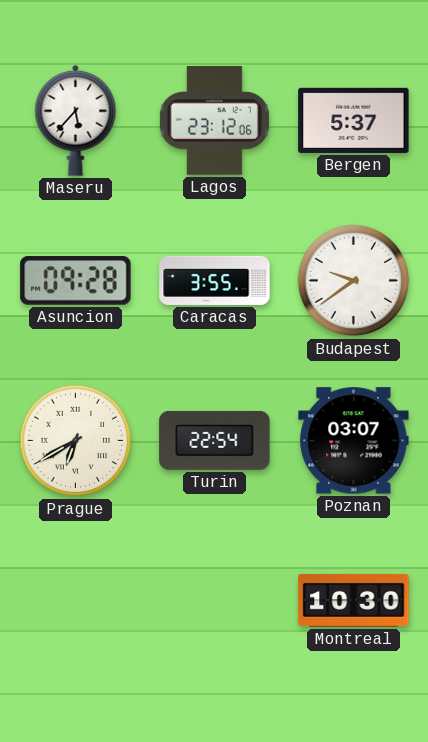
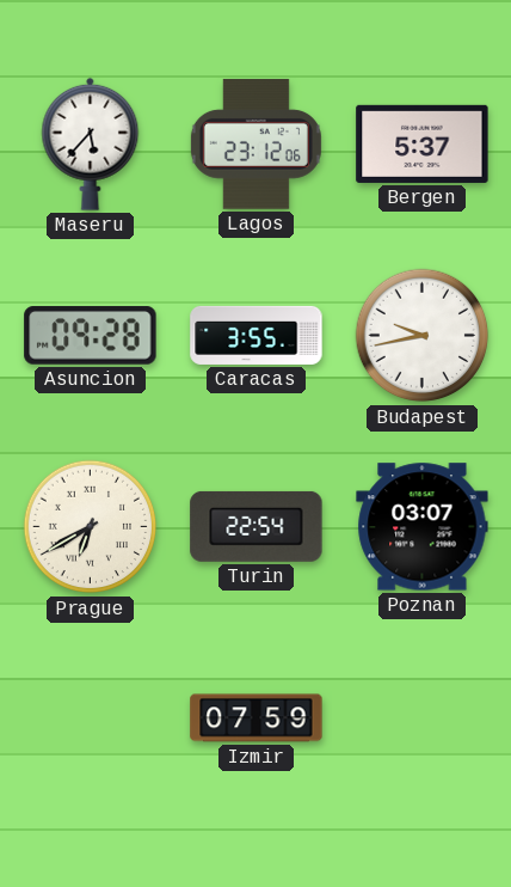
Budapest: 9:39 -> 9:43 (423, 336)
Izmir: none -> 07:59 (257, 718)
Montreal: 10:30 -> none (354, 601)
